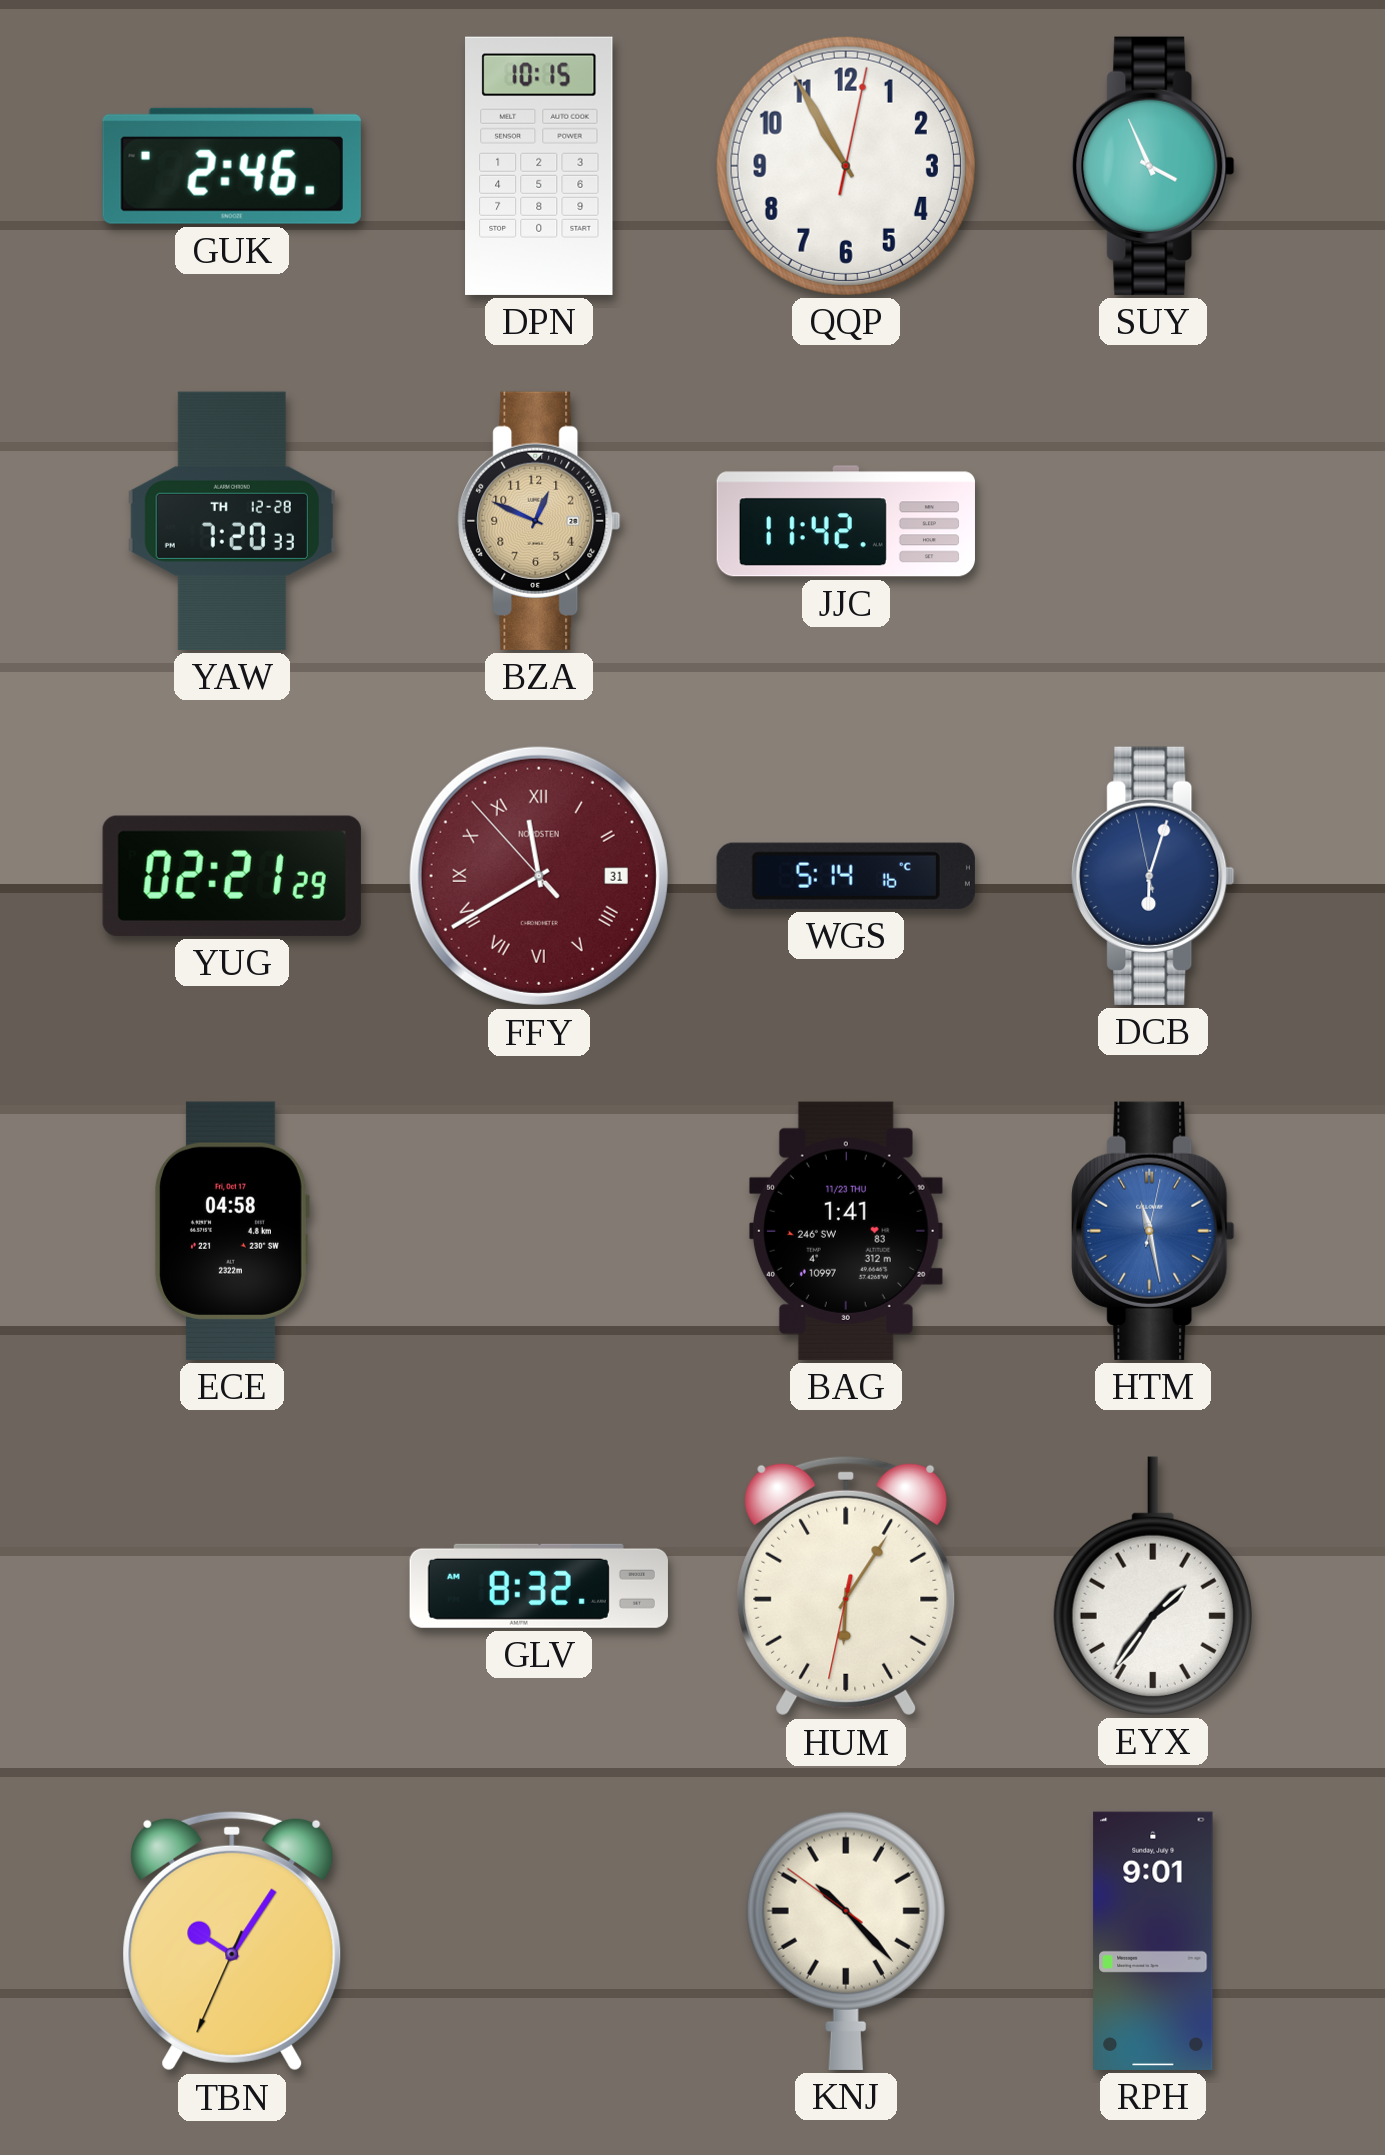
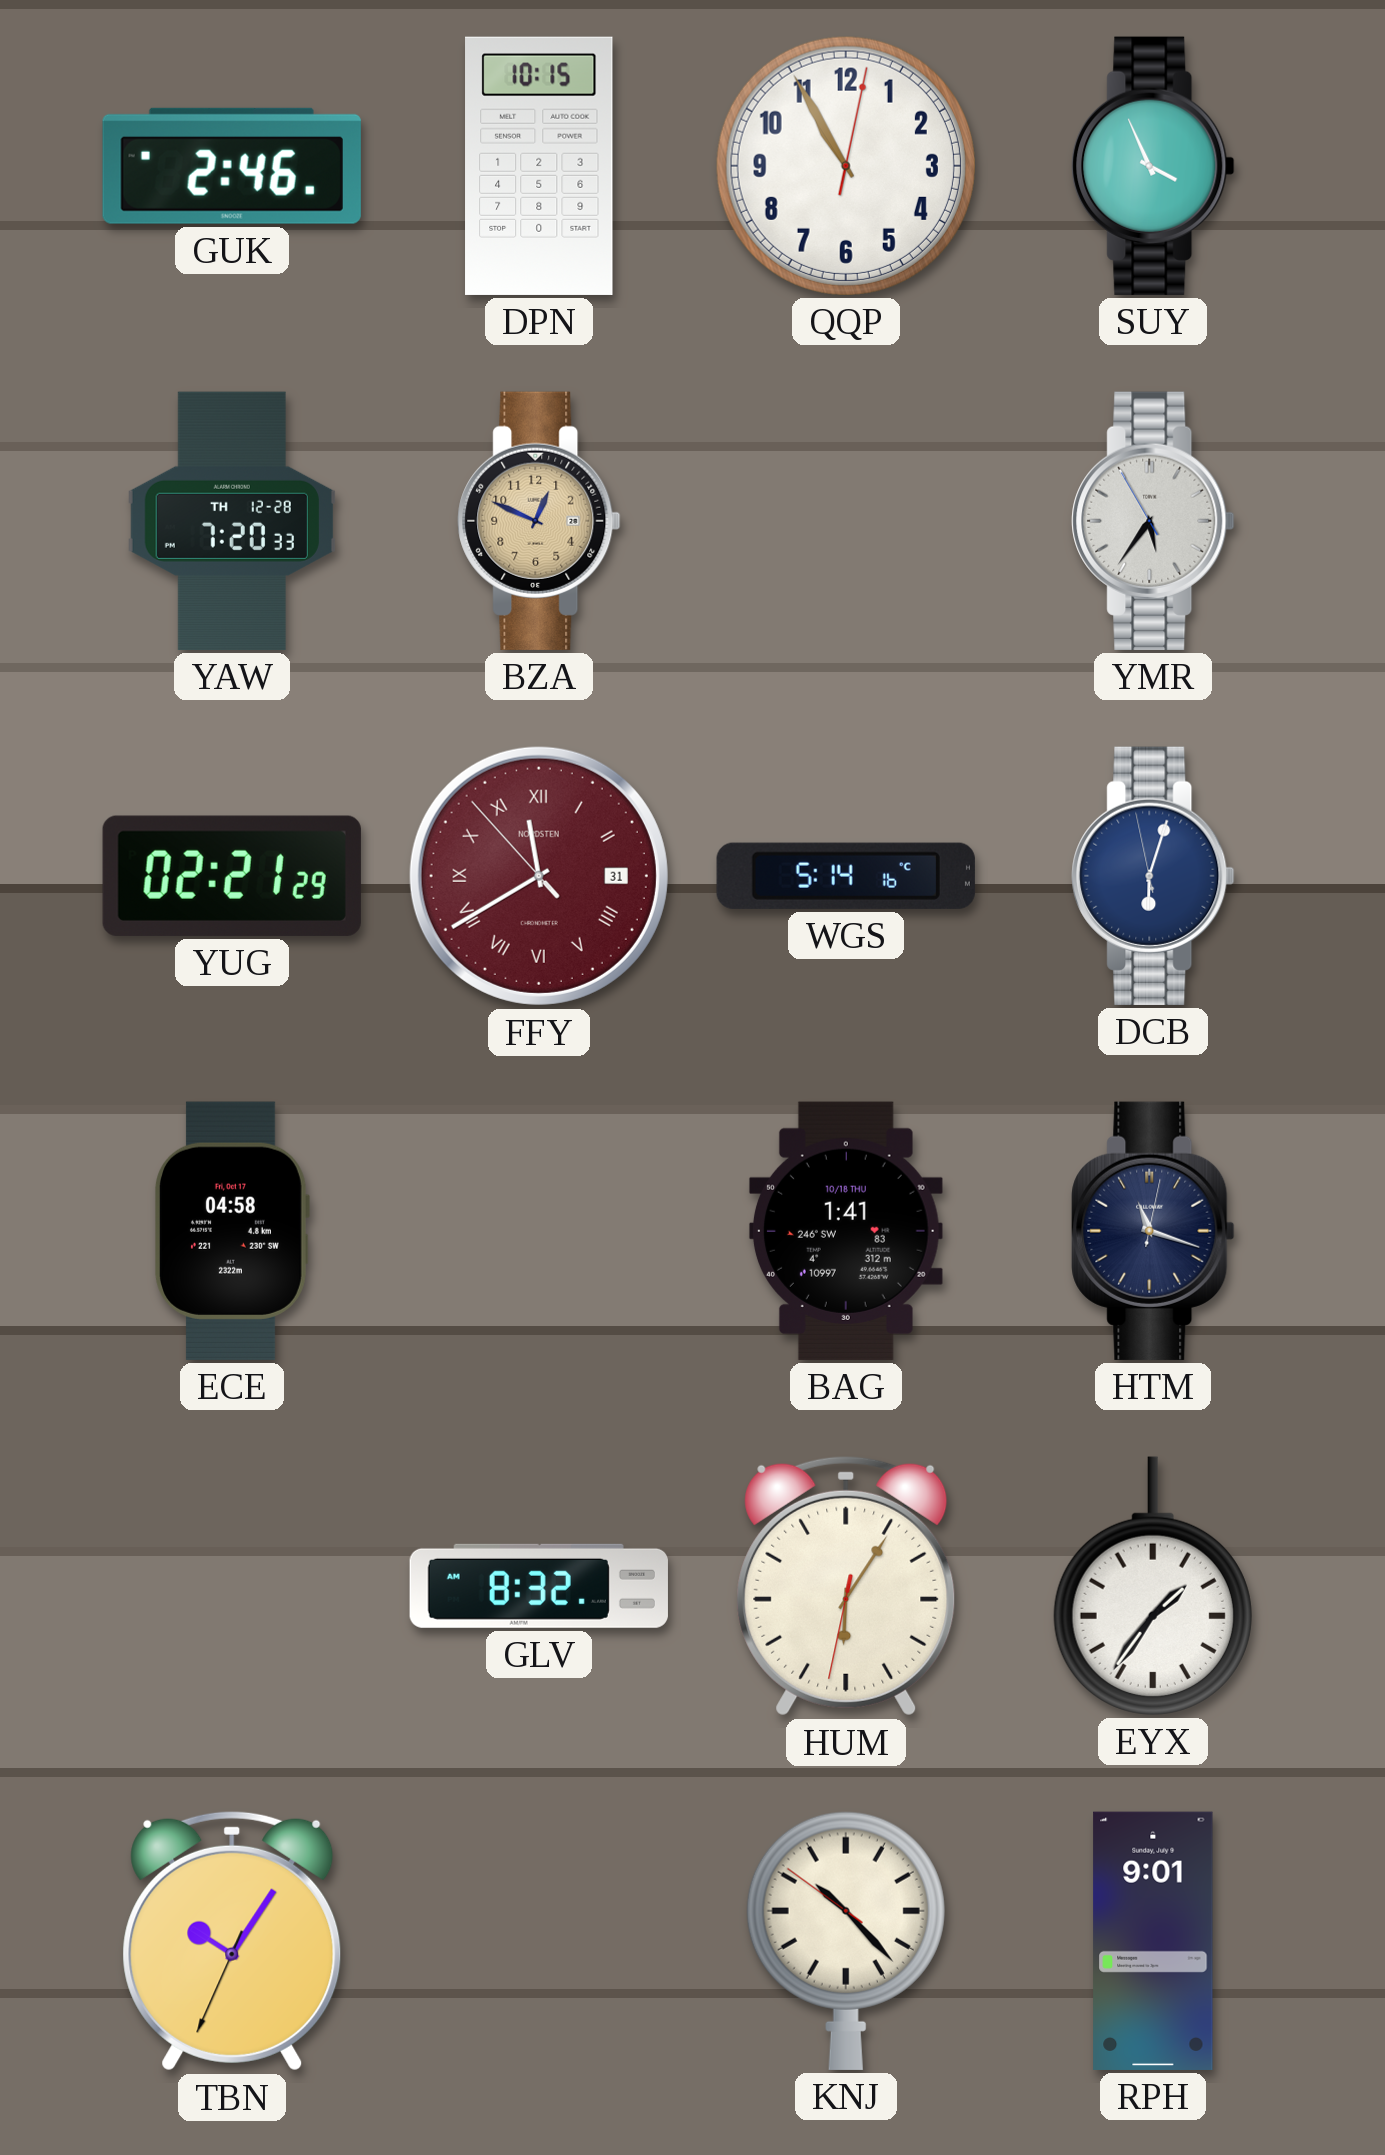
JJC: 11:42 -> none (846, 521)
YMR: none -> 5:35 (1153, 521)
BAG date: 11/23 THU -> 10/18 THU (846, 1231)
HTM: 11:28 -> 11:18 (1153, 1231)
HTM dial: blue -> navy (1153, 1231)
